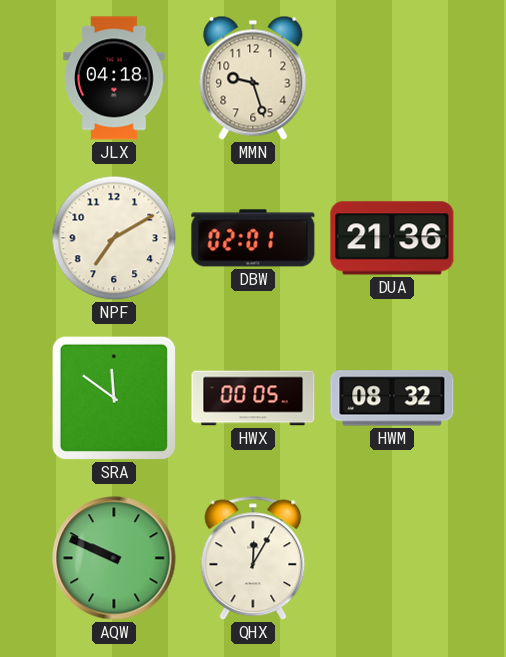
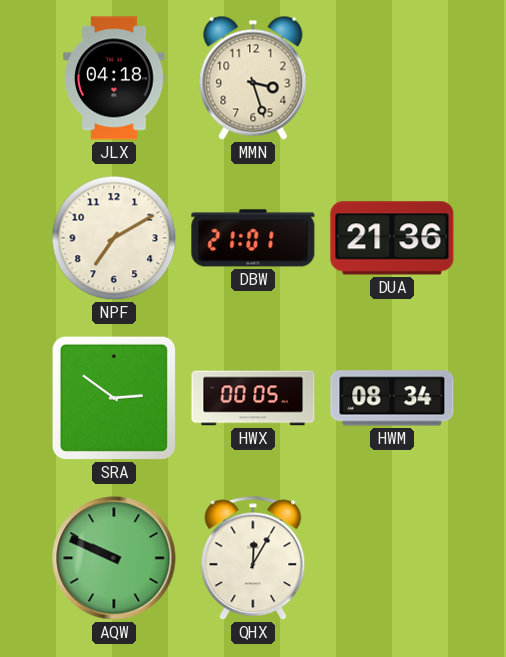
MMN: 9:27 -> 3:27 (253, 78)
DBW: 02:01 -> 21:01 (253, 238)
SRA: 11:51 -> 2:51 (114, 398)
HWM: 08:32 -> 08:34 (392, 398)
